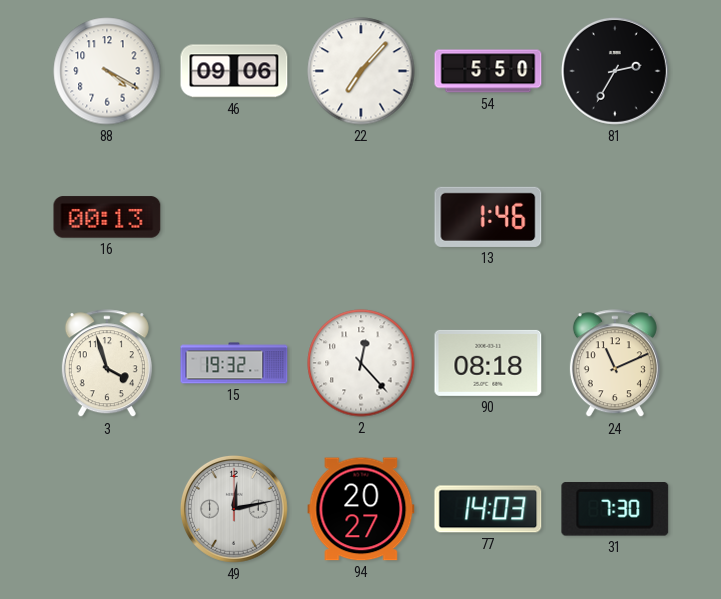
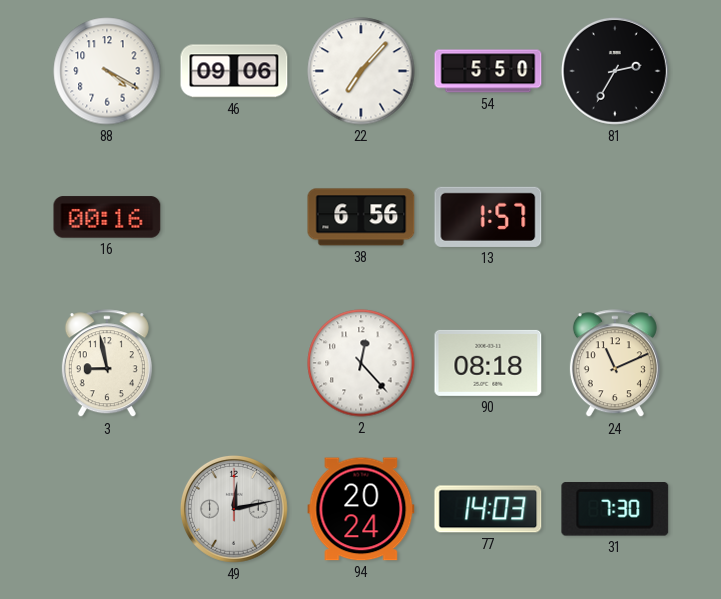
16: 00:13 -> 00:16 (107, 217)
38: none -> 6:56 (361, 217)
13: 1:46 -> 1:57 (488, 217)
3: 3:57 -> 8:58 (107, 364)
15: 19:32 -> none (234, 363)
94: 20:27 -> 20:24 (361, 509)
